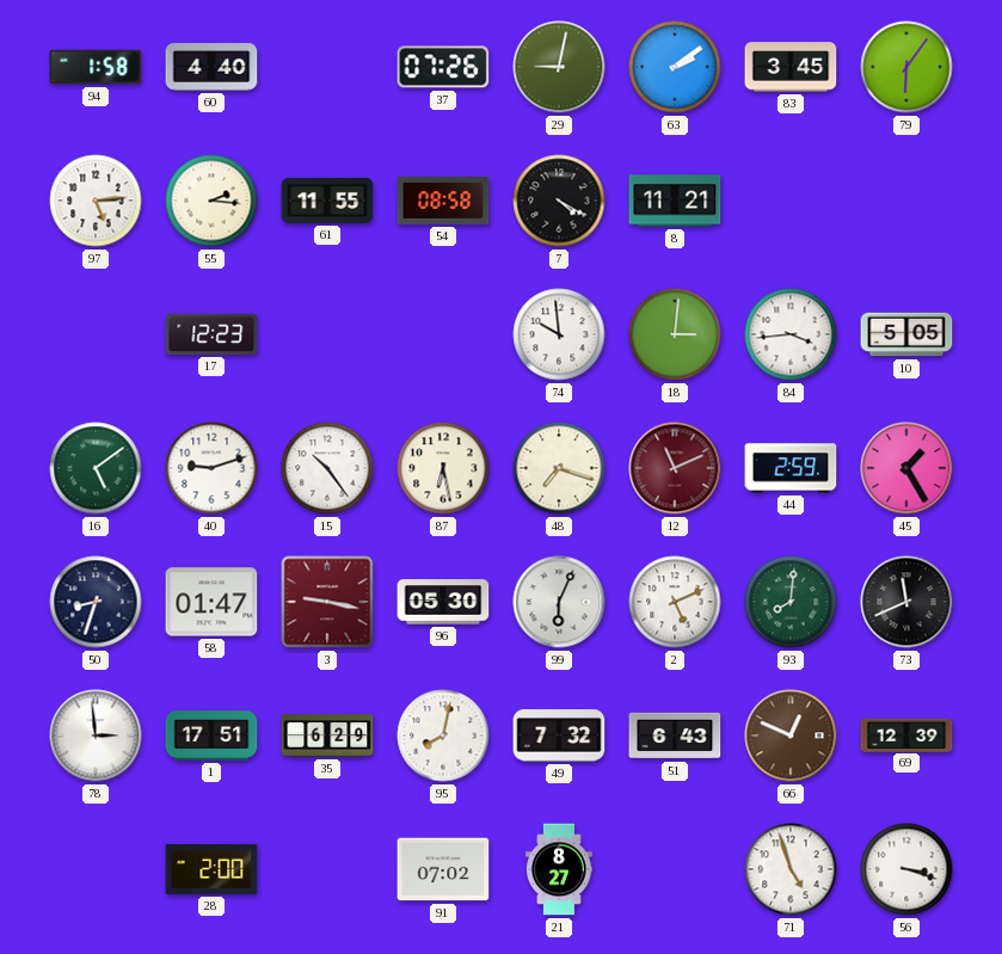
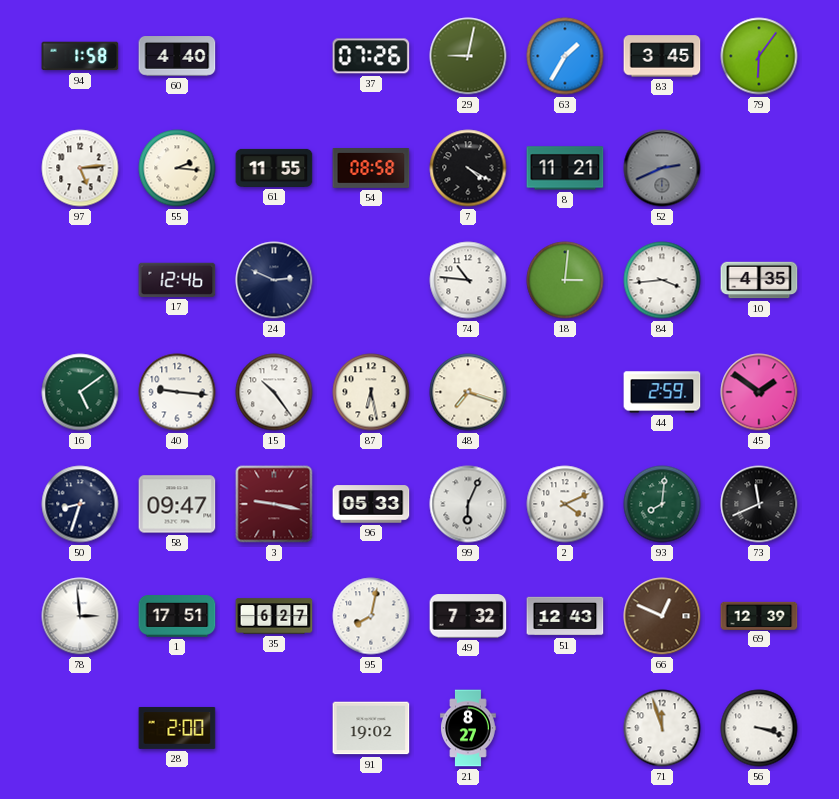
63: 2:09 -> 1:35 (565, 56)
52: none -> 2:41 (662, 168)
17: 12:23 -> 12:46 (177, 280)
24: none -> 2:49 (274, 280)
74: 9:59 -> 10:46 (468, 280)
10: 5:05 -> 4:35 (759, 280)
40: 9:12 -> 9:16 (177, 392)
12: 11:11 -> none (675, 468)
45: 1:25 -> 1:51 (759, 392)
58: 01:47 -> 09:47 (177, 504)
96: 05:30 -> 05:33 (371, 504)
2: 5:11 -> 4:11 (565, 504)
35: 6:29 -> 6:27 (274, 616)
51: 6:43 -> 12:43 (565, 616)
91: 07:02 -> 19:02 (371, 728)
71: 4:57 -> 11:57 (662, 728)
